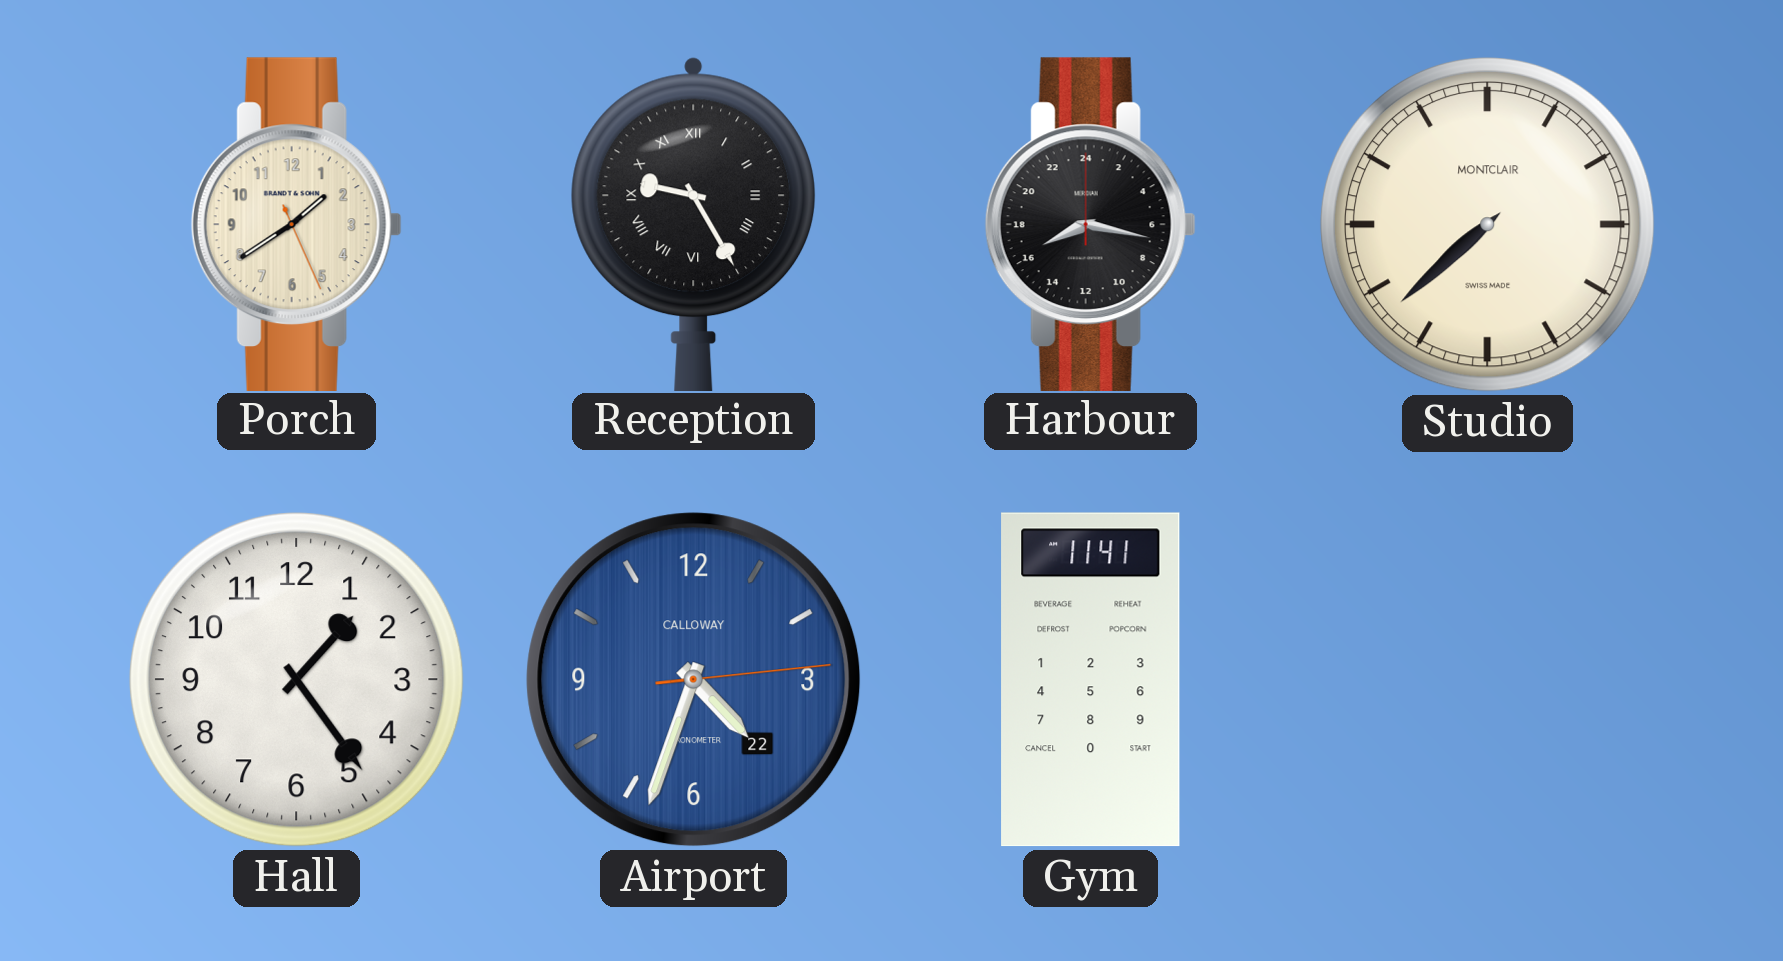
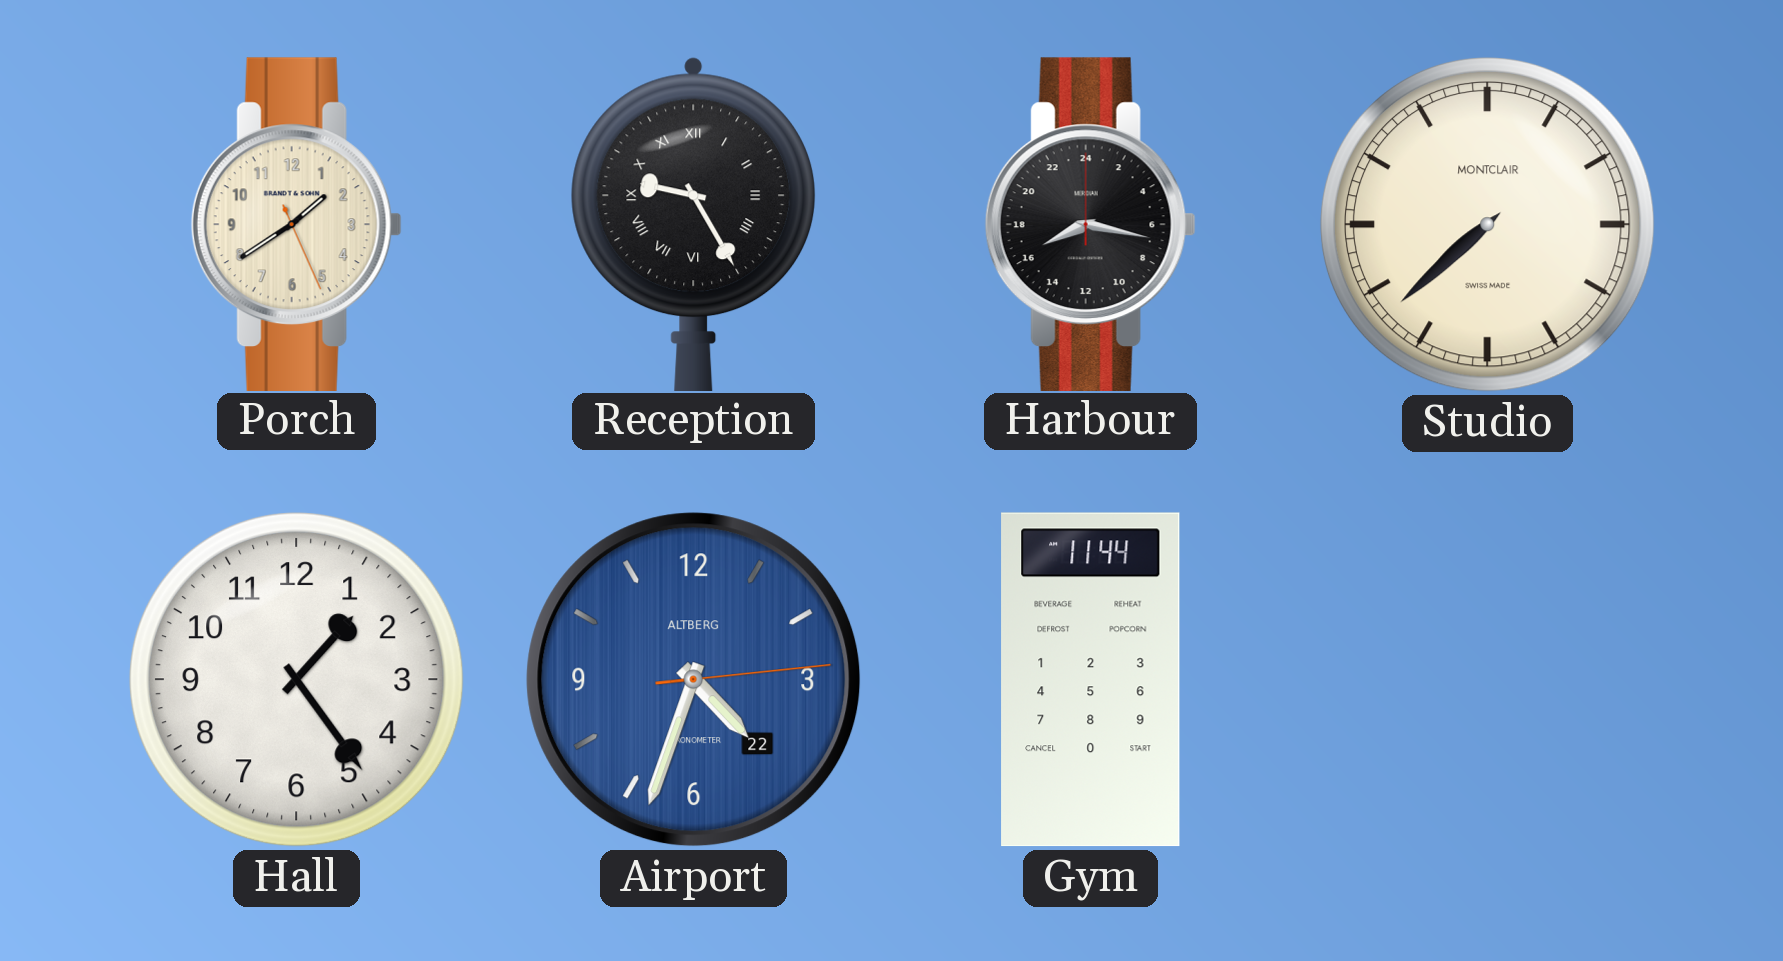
Airport brand: CALLOWAY -> ALTBERG (694, 680)
Gym: 11:41 -> 11:44 (1091, 680)
